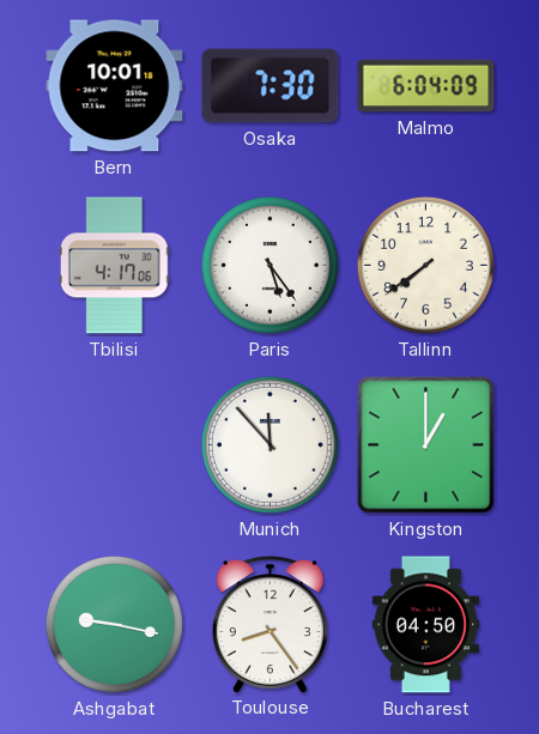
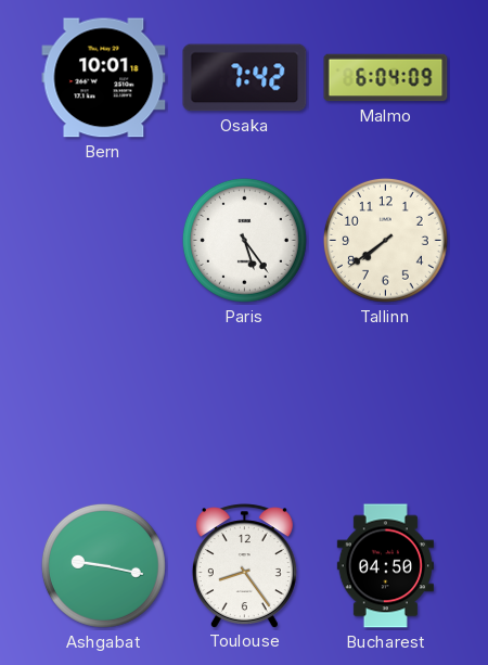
Osaka: 7:30 -> 7:42 (245, 78)
Tbilisi: 4:17 -> none (114, 266)
Munich: 11:53 -> none (269, 444)
Kingston: 1:00 -> none (426, 445)
